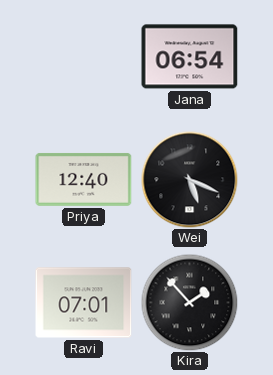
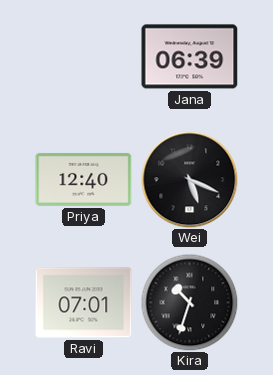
Jana: 06:54 -> 06:39 (190, 57)
Kira: 1:53 -> 10:33 (189, 302)
